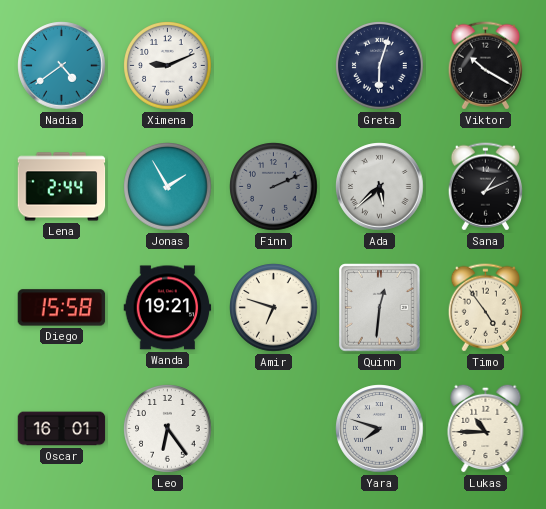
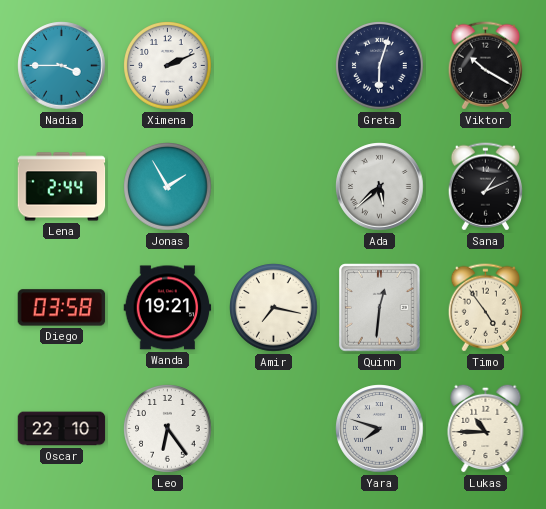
Nadia: 4:39 -> 3:45 (62, 66)
Ximena: 9:11 -> 2:11 (168, 66)
Finn: 2:11 -> none (274, 187)
Diego: 15:58 -> 03:58 (62, 308)
Amir: 6:48 -> 7:17 (274, 308)
Oscar: 16:01 -> 22:10 (62, 429)
